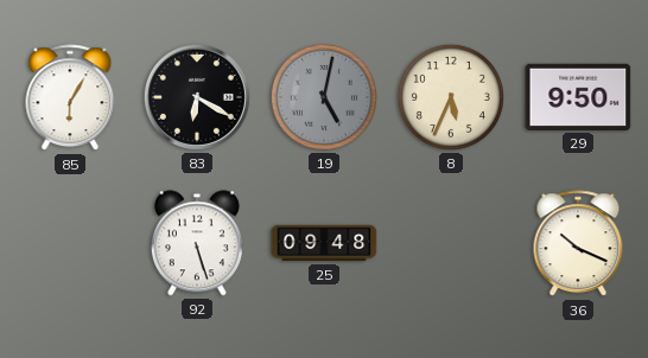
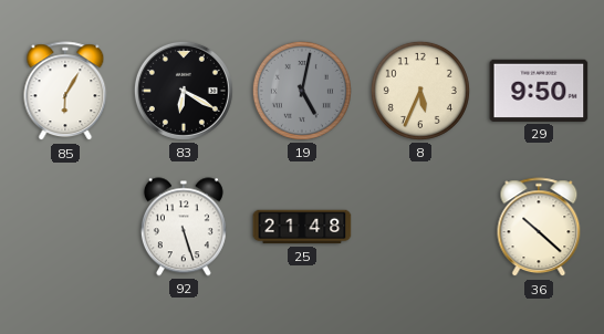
25: 09:48 -> 21:48 (302, 227)
36: 10:19 -> 10:22 (539, 228)
